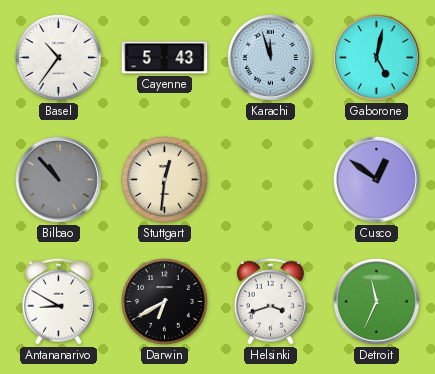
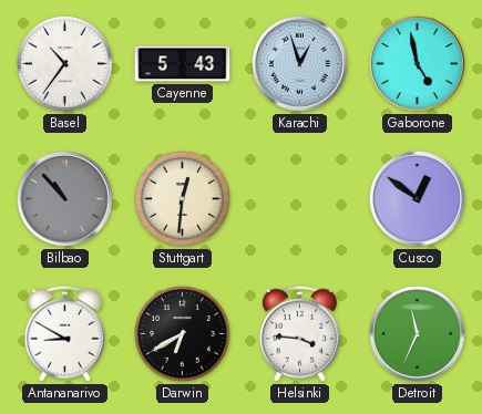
Karachi: 11:57 -> 12:57 (300, 64)
Gaborone: 5:02 -> 4:58 (418, 64)
Helsinki: 3:42 -> 3:46 (299, 333)
